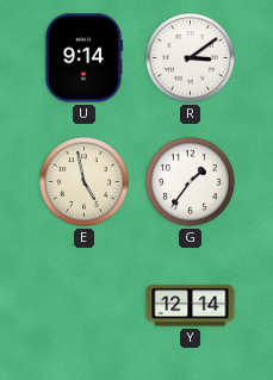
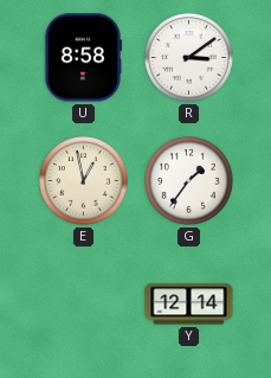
U: 9:14 -> 8:58 (83, 58)
E: 4:58 -> 12:58 (84, 181)
